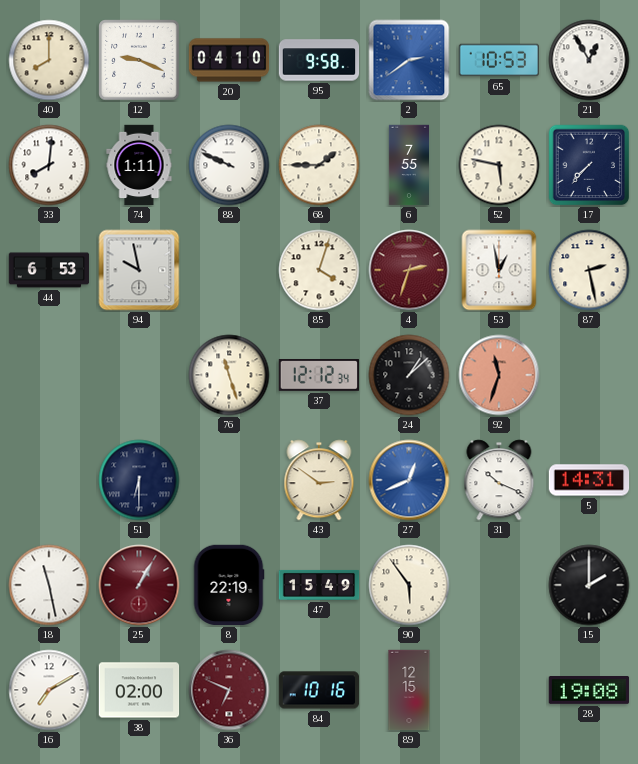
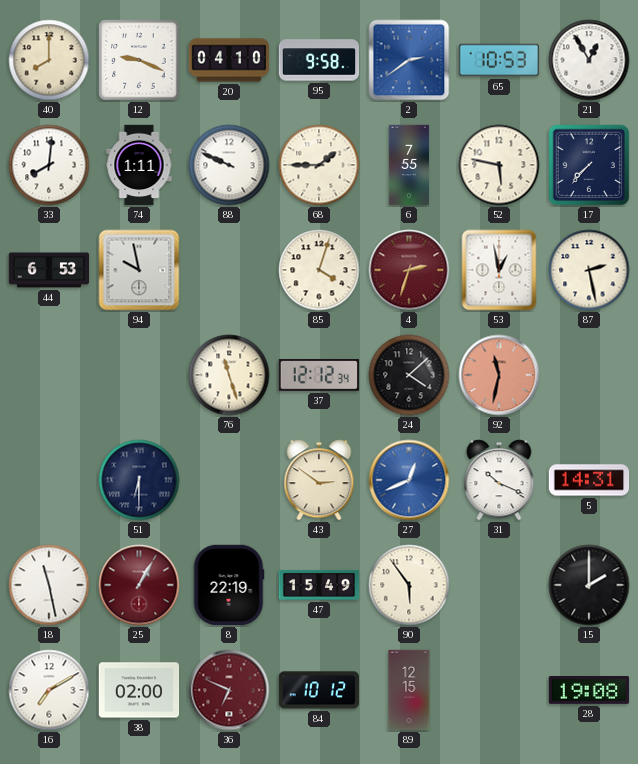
24: 1:08 -> 4:08 (409, 375)
92: 11:33 -> 11:32 (499, 375)
84: 10:16 -> 10:12 (319, 690)
